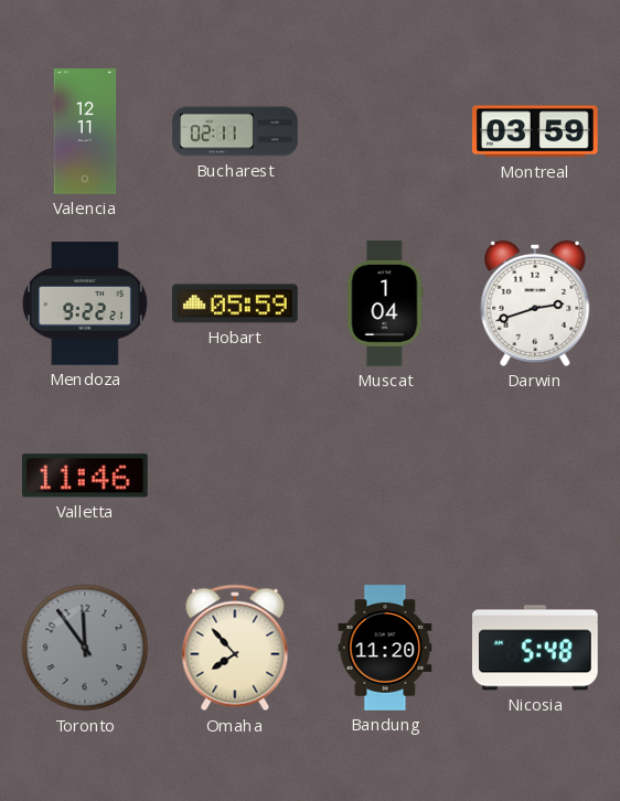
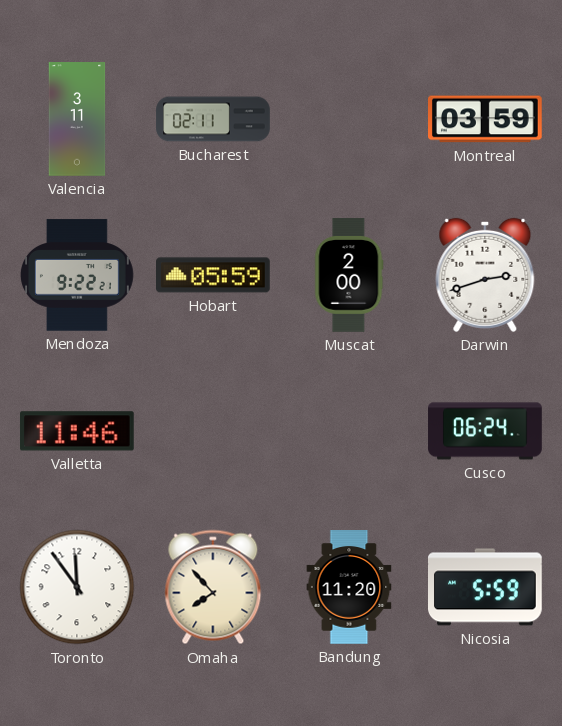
Valencia: 12:11 -> 3:11 (77, 119)
Muscat: 1:04 -> 2:00 (349, 275)
Cusco: none -> 06:24 (485, 431)
Toronto dial: grey -> white (77, 587)
Nicosia: 5:48 -> 5:59 (486, 587)
